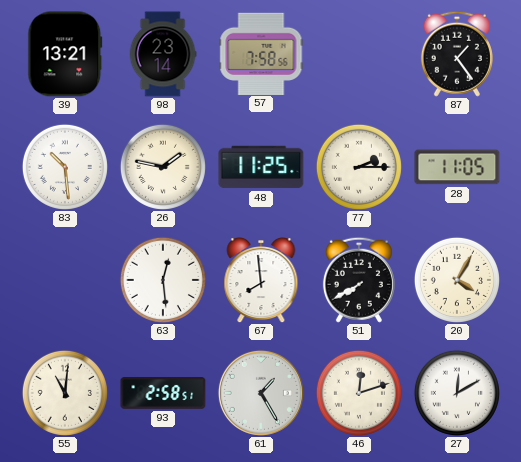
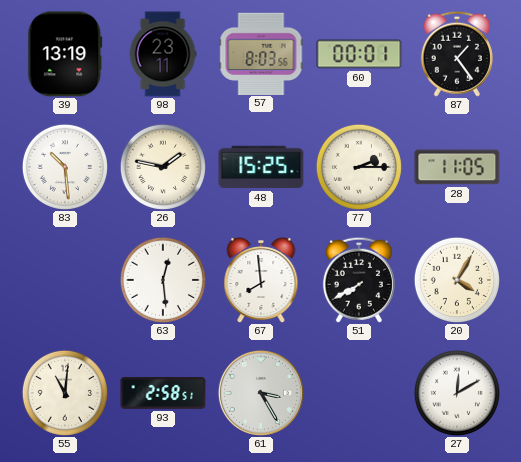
39: 13:21 -> 13:19 (65, 54)
98: 23:14 -> 23:11 (163, 54)
57: 7:58 -> 8:03 (261, 53)
60: none -> 00:01 (359, 54)
48: 11:25 -> 15:25 (261, 167)
61: 1:25 -> 3:25 (261, 393)
46: 12:12 -> none (359, 393)
